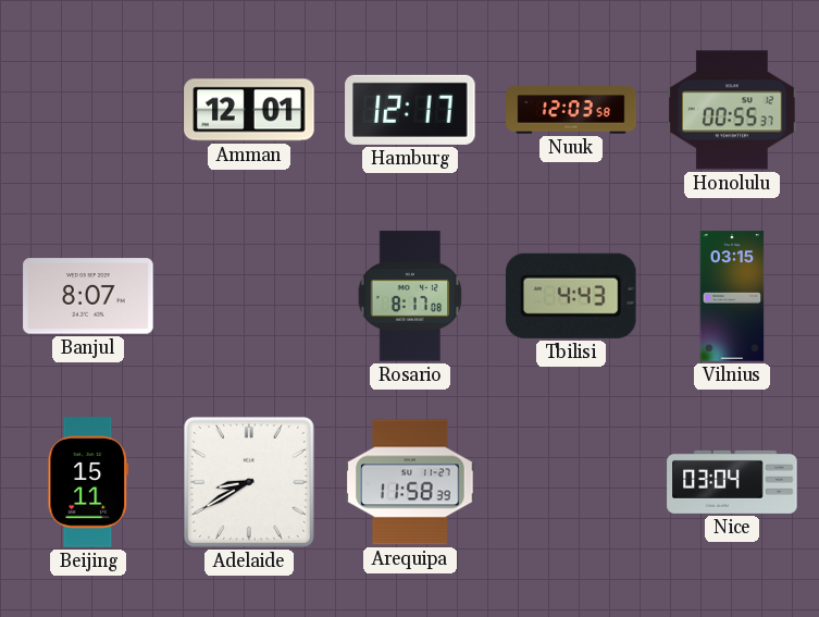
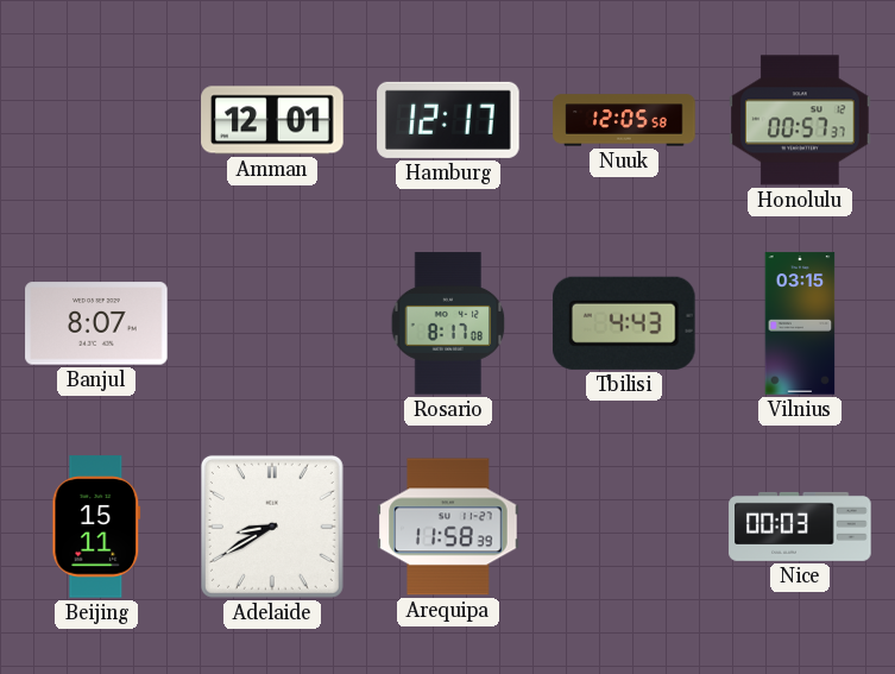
Nuuk: 12:03 -> 12:05 (624, 120)
Honolulu: 00:55 -> 00:57 (800, 120)
Nice: 03:04 -> 00:03 (800, 527)
